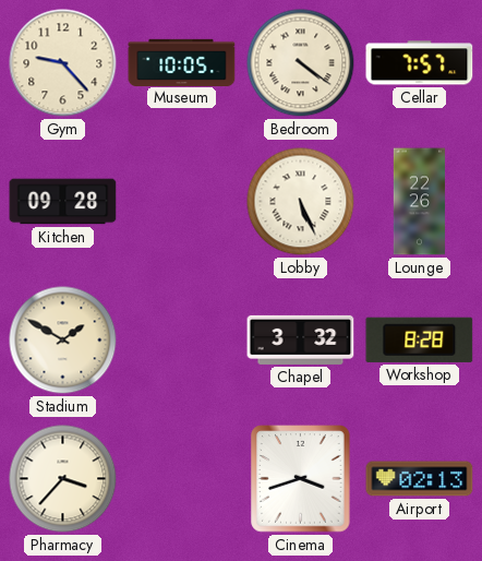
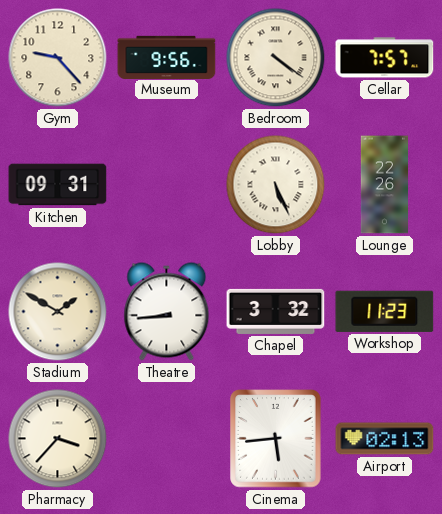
Museum: 10:05 -> 9:56 (167, 57)
Kitchen: 09:28 -> 09:31 (58, 185)
Theatre: none -> 8:44 (167, 312)
Workshop: 8:28 -> 11:23 (385, 311)
Cinema: 3:42 -> 5:44 (276, 439)
